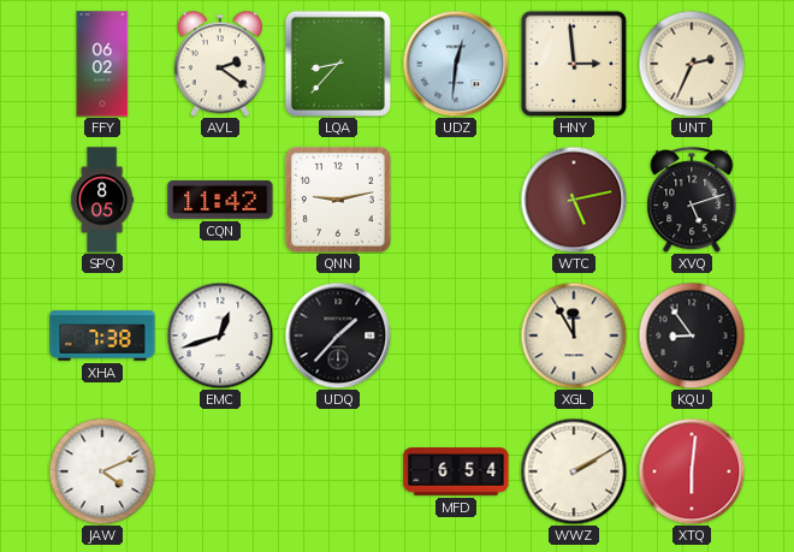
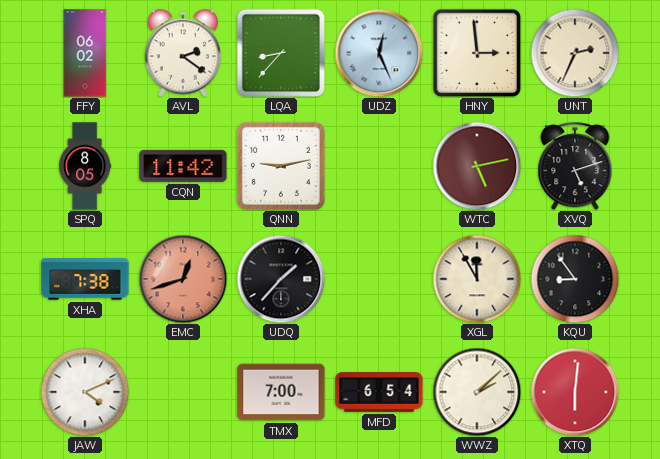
UDZ: 12:31 -> 12:26 (379, 53)
EMC dial: white -> salmon (183, 279)
TMX: none -> 7:00 (281, 392)
WWZ: 2:10 -> 2:08 (477, 392)
